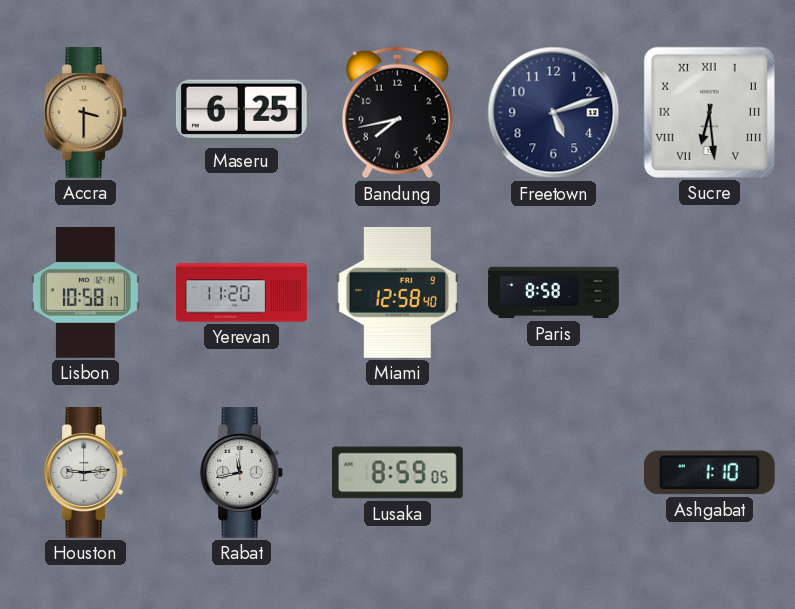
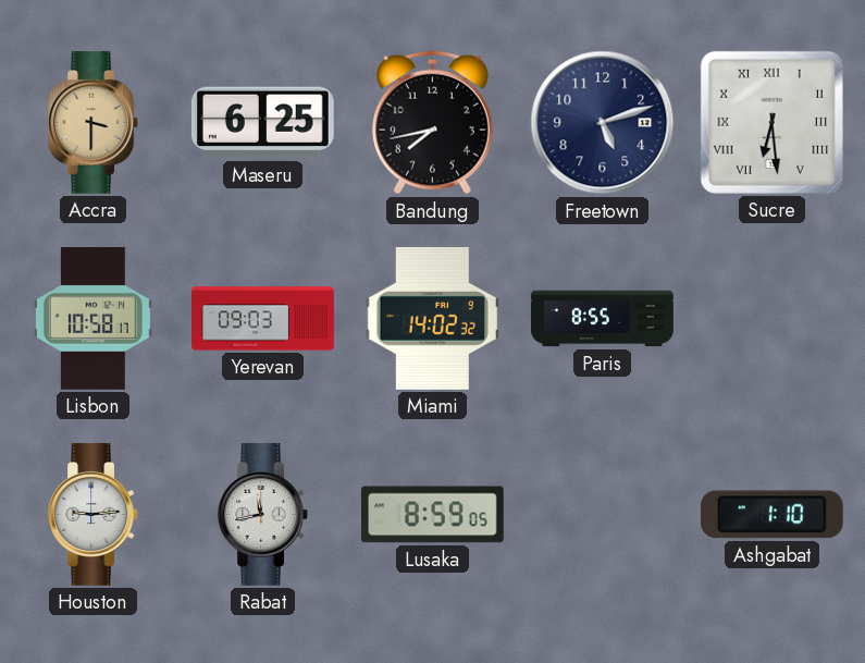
Yerevan: 11:20 -> 09:03 (263, 319)
Miami: 12:58 -> 14:02 (432, 318)
Paris: 8:58 -> 8:55 (603, 319)
